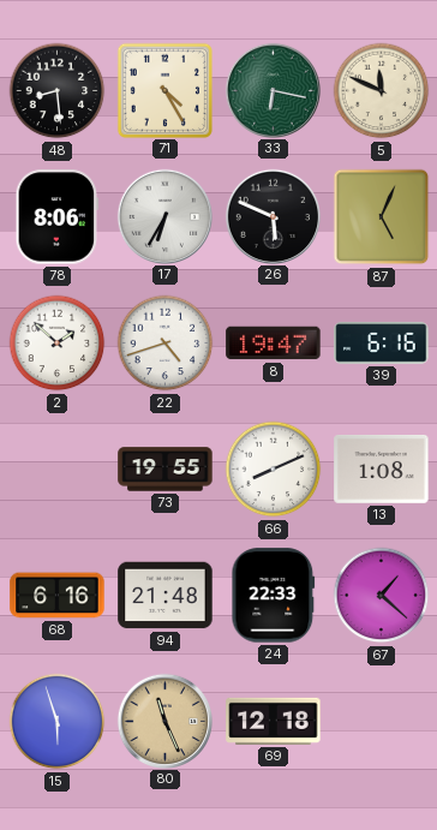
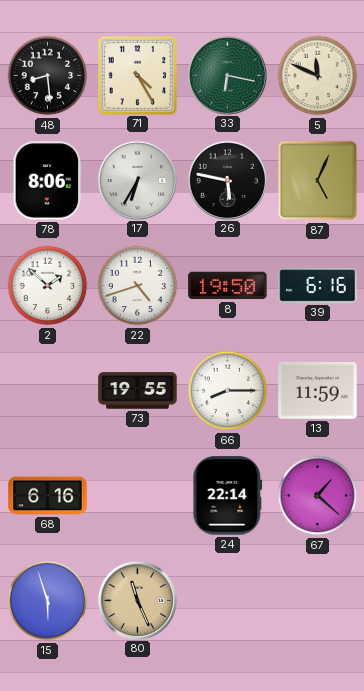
26: 5:49 -> 5:47 (227, 180)
8: 19:47 -> 19:50 (228, 286)
66: 8:11 -> 8:15 (228, 391)
13: 1:08 -> 11:59 (318, 391)
94: 21:48 -> none (166, 596)
24: 22:33 -> 22:14 (228, 496)
69: 12:18 -> none (274, 721)
